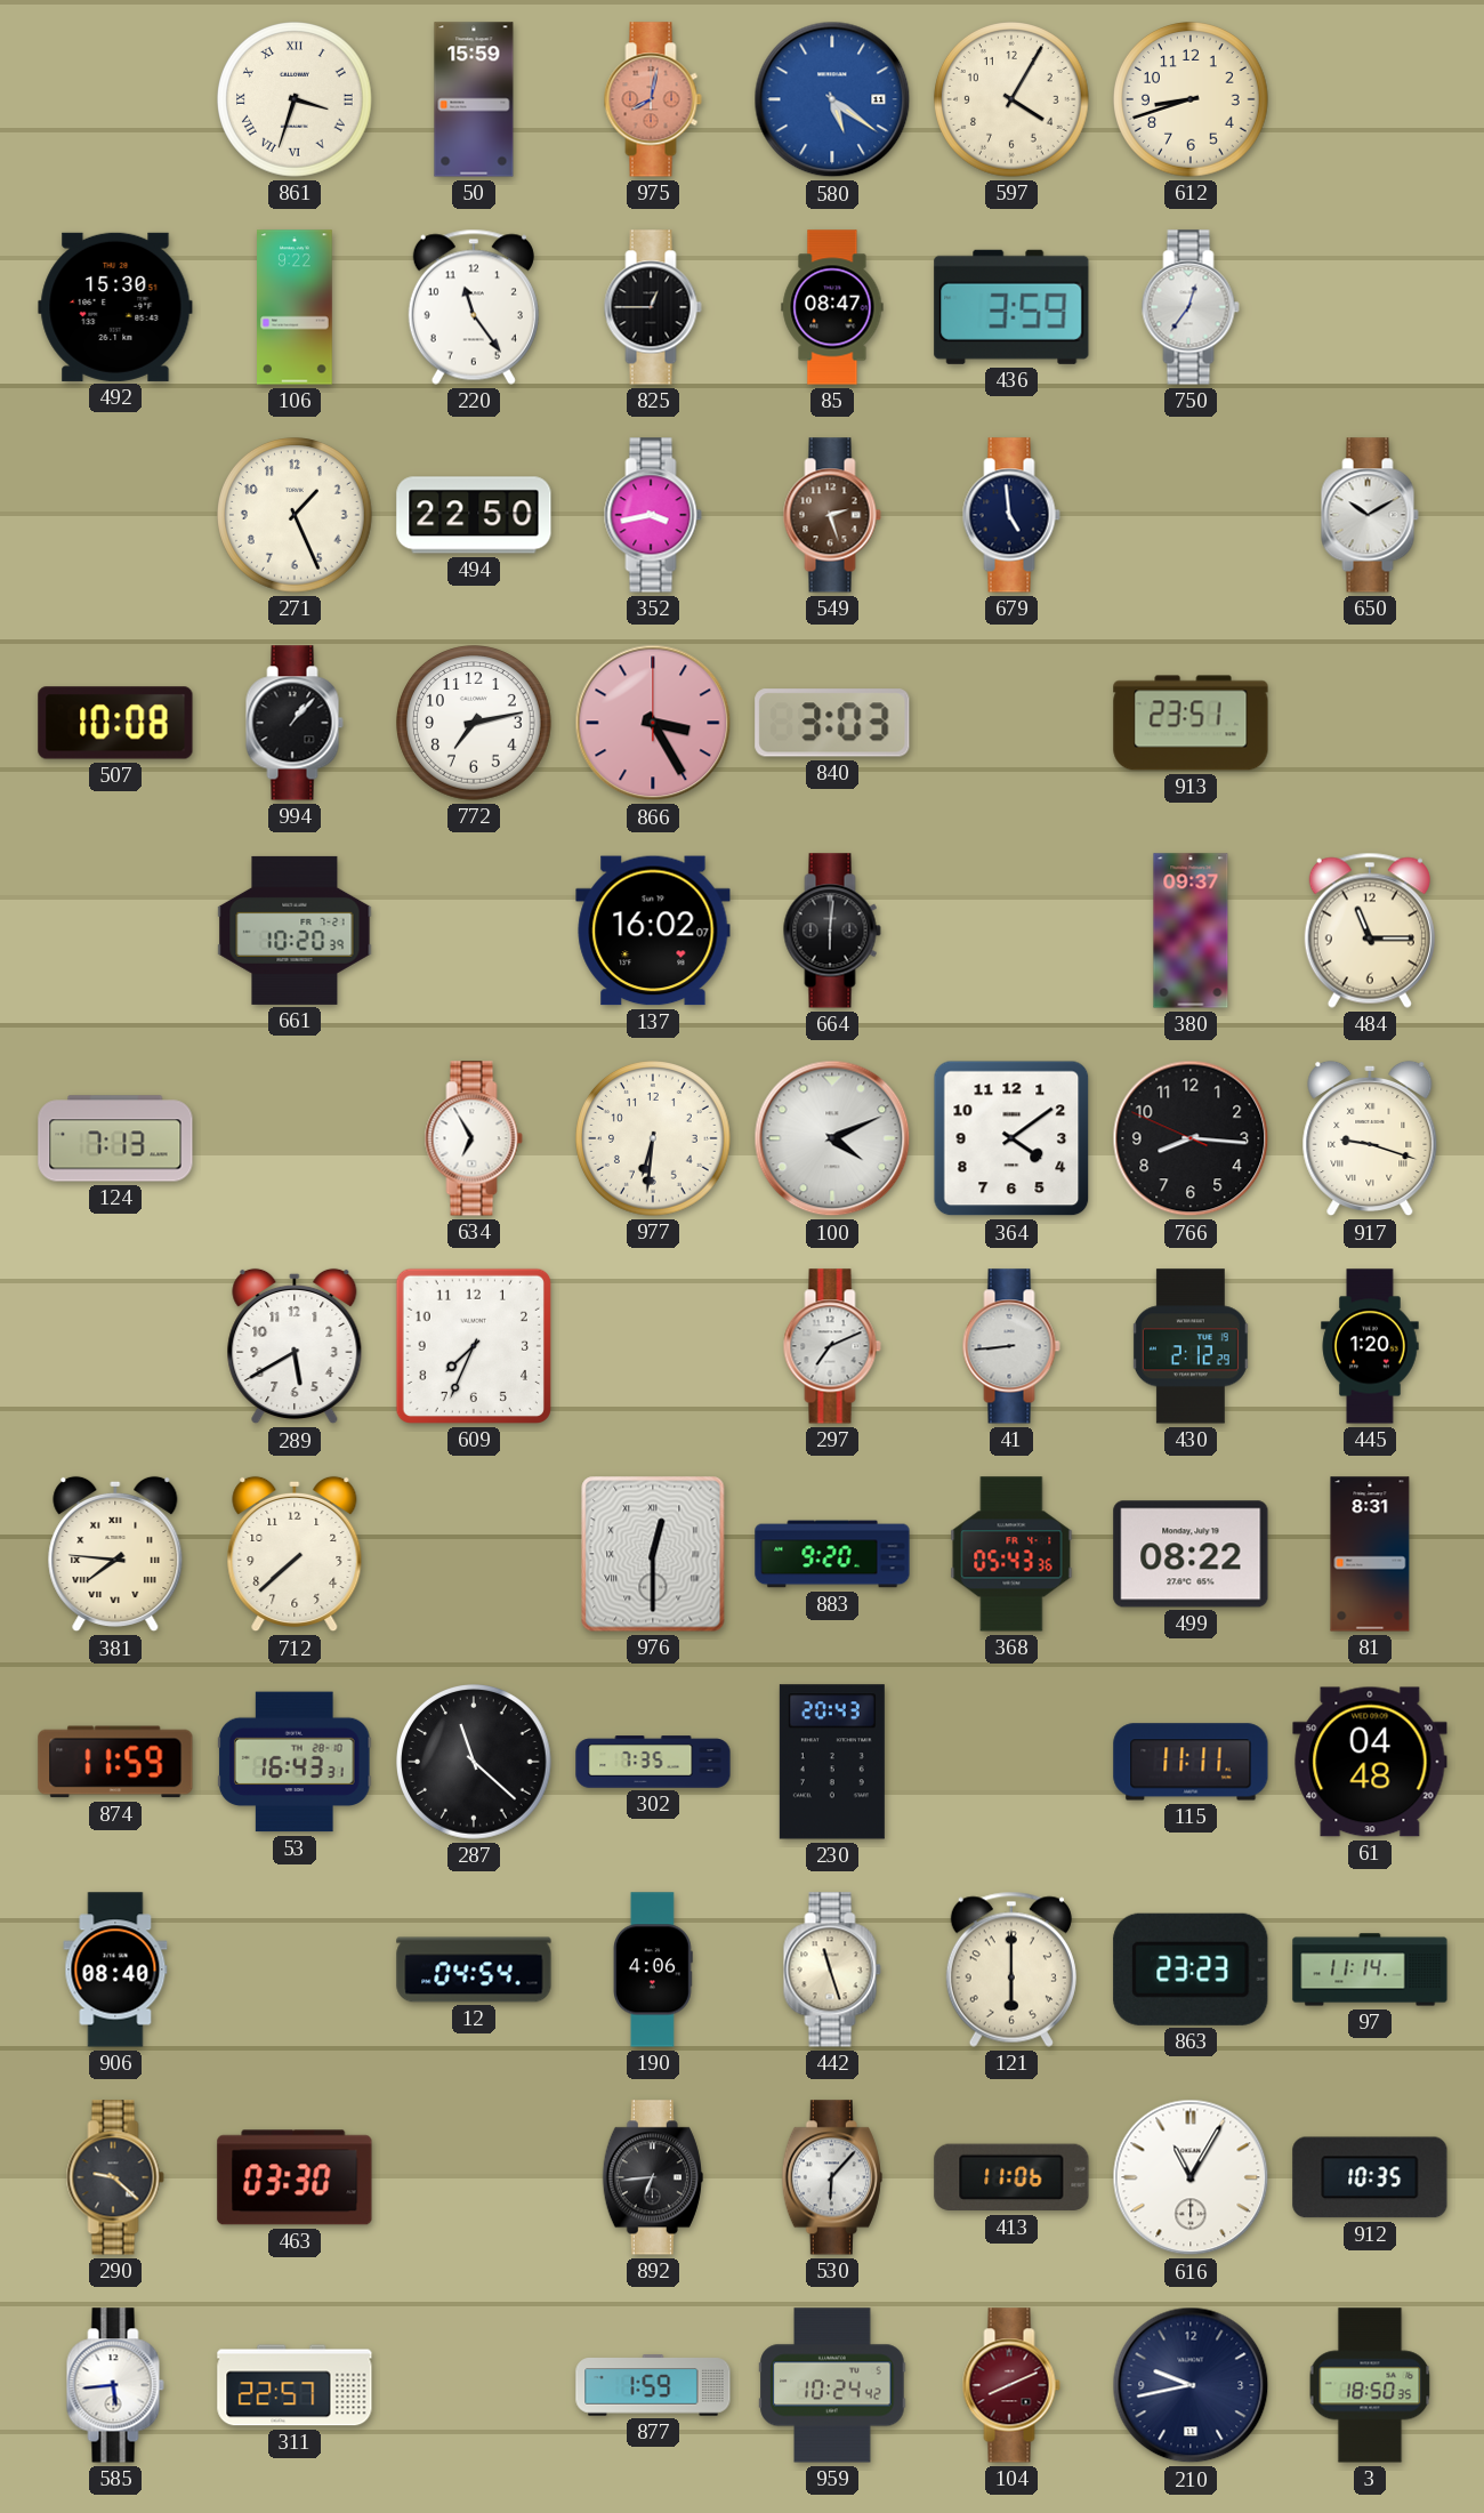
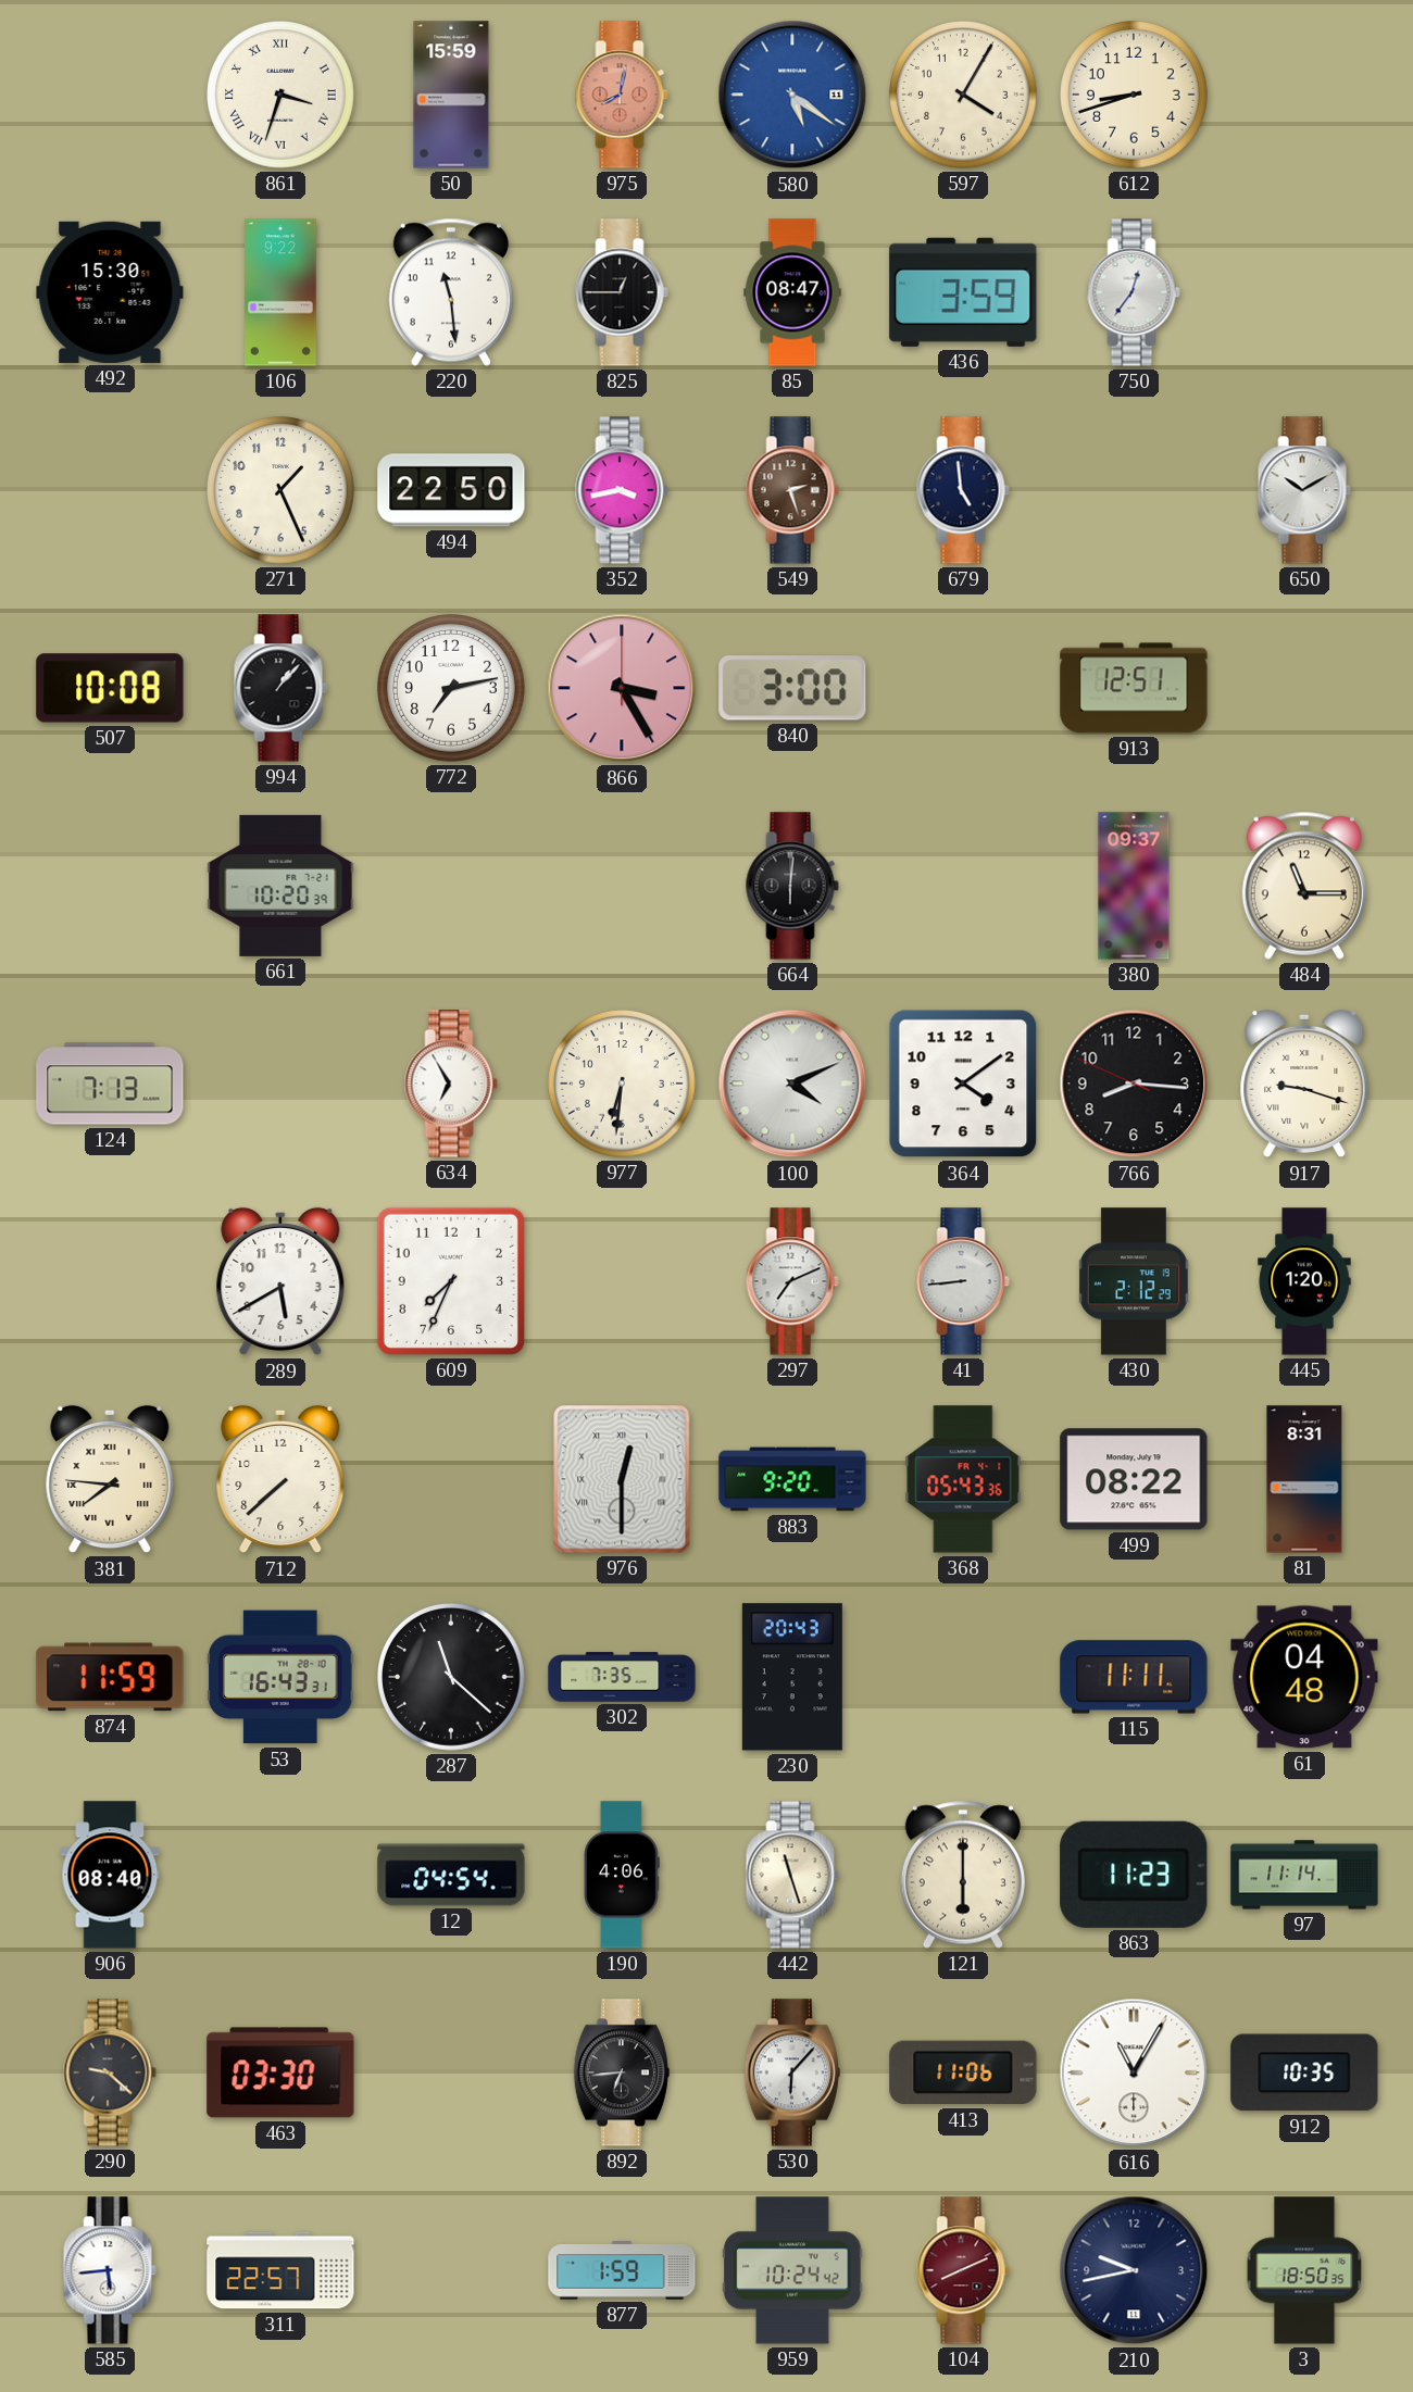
220: 11:24 -> 11:29 (451, 292)
840: 3:03 -> 3:00 (792, 688)
913: 23:51 -> 12:51 (1134, 688)
137: 16:02 -> none (653, 931)
863: 23:23 -> 11:23 (1134, 1875)
